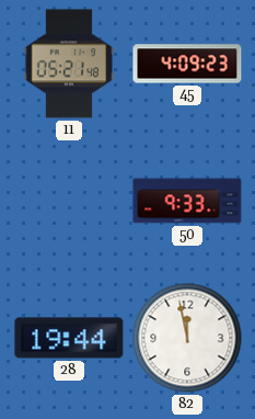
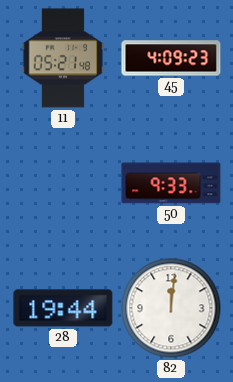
82: 11:58 -> 12:01 (171, 308)
